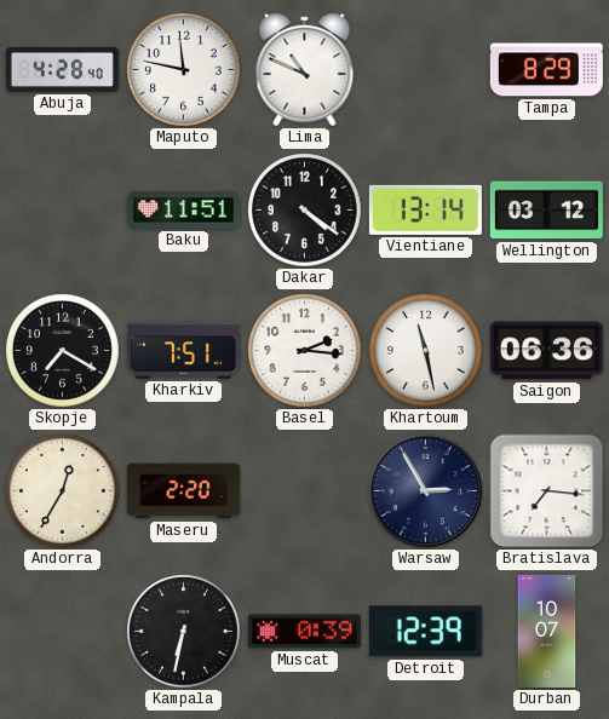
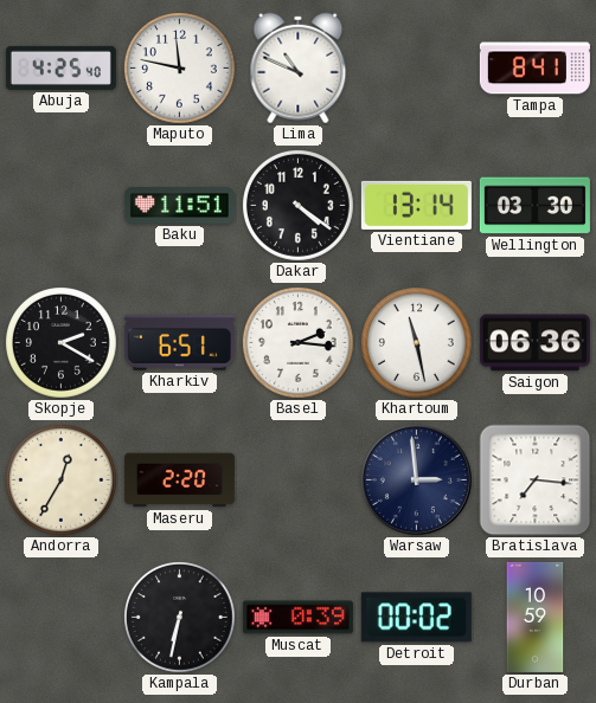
Abuja: 4:28 -> 4:25 (60, 67)
Tampa: 8:29 -> 8:41 (534, 69)
Wellington: 03:12 -> 03:30 (534, 206)
Skopje: 7:20 -> 2:20 (62, 343)
Kharkiv: 7:51 -> 6:51 (179, 343)
Warsaw: 2:55 -> 2:59 (416, 479)
Detroit: 12:39 -> 00:02 (416, 618)
Durban: 10:07 -> 10:59 (536, 617)
